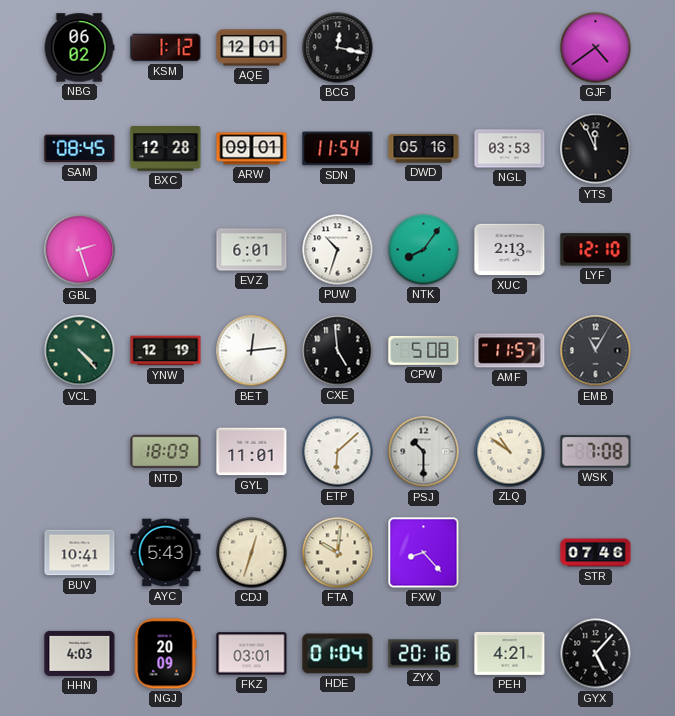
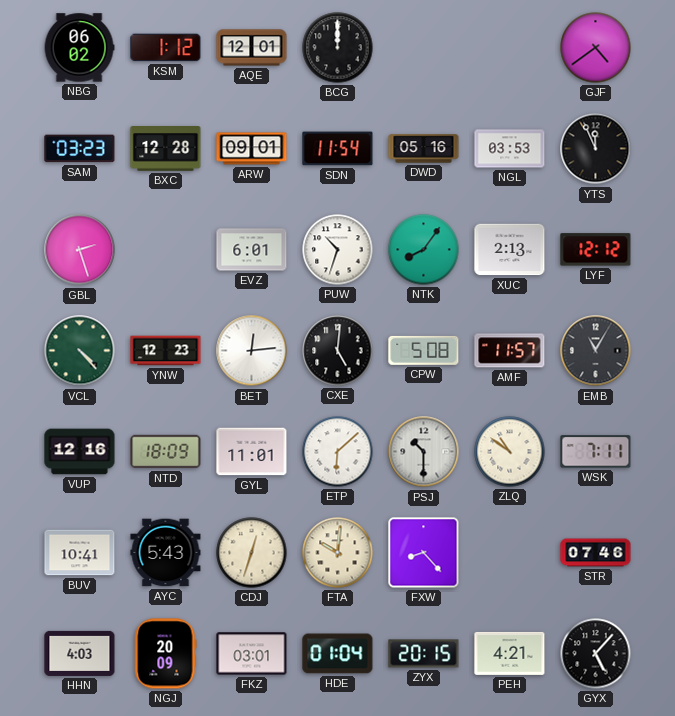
BCG: 12:17 -> 12:00 (338, 48)
SAM: 08:45 -> 03:23 (80, 149)
LYF: 12:10 -> 12:12 (596, 250)
YNW: 12:19 -> 12:23 (166, 351)
CXE: 4:59 -> 5:01 (338, 351)
VUP: none -> 12:16 (80, 452)
WSK: 7:08 -> 7:11 (596, 452)
ZYX: 20:16 -> 20:15 (424, 654)
